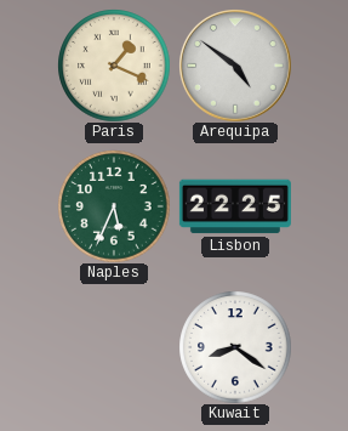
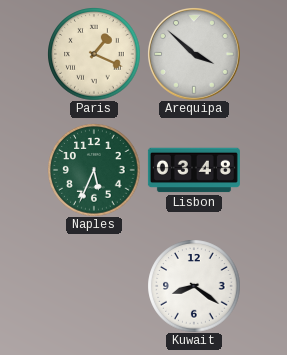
Arequipa: 4:51 -> 3:52 (194, 54)
Lisbon: 22:25 -> 03:48 (194, 170)
